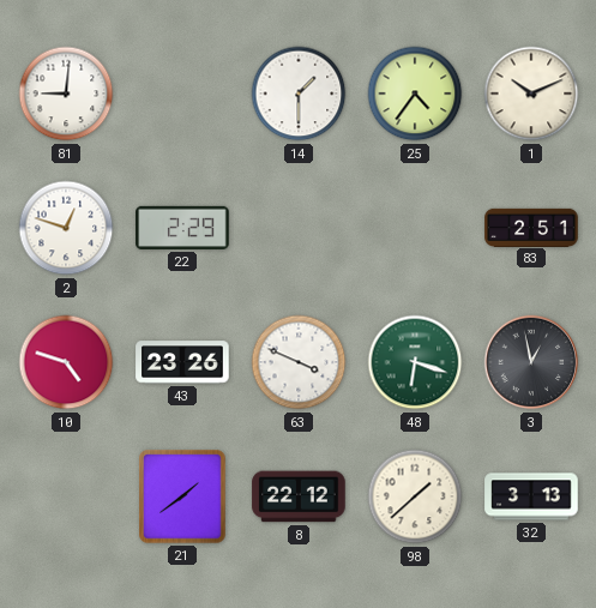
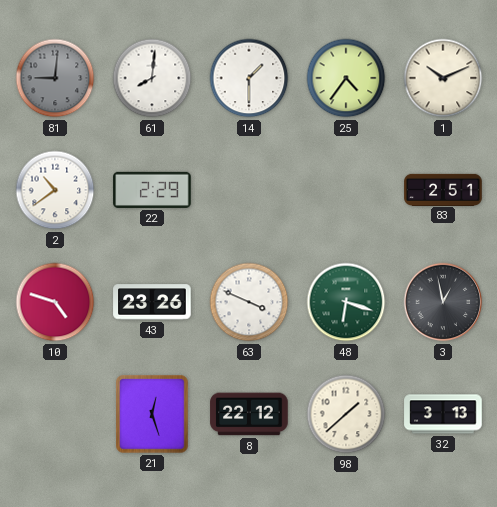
81 dial: white -> grey (55, 78)
61: none -> 8:01 (152, 78)
2: 12:48 -> 10:39 (55, 190)
21: 1:39 -> 12:27 (152, 414)
